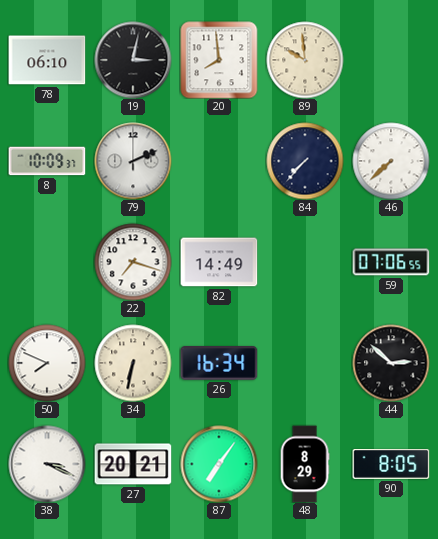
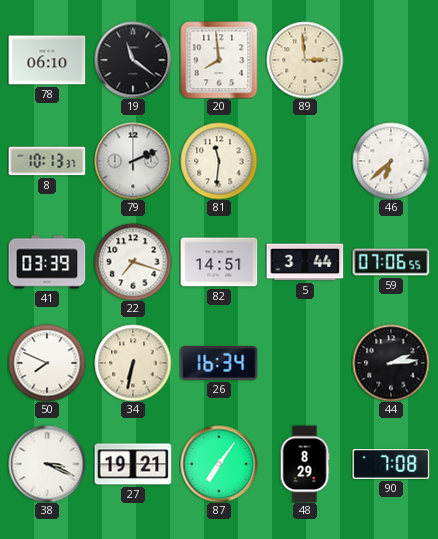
19: 3:02 -> 11:21 (133, 60)
89: 9:59 -> 2:59 (305, 60)
8: 10:09 -> 10:13 (47, 161)
81: none -> 11:31 (219, 161)
84: 7:37 -> none (305, 161)
46: 7:38 -> 6:38 (391, 161)
41: none -> 03:39 (47, 262)
82: 14:49 -> 14:51 (219, 262)
5: none -> 3:44 (305, 262)
44: 2:52 -> 2:14 (391, 363)
27: 20:21 -> 19:21 (133, 464)
90: 8:05 -> 7:08 (391, 465)
